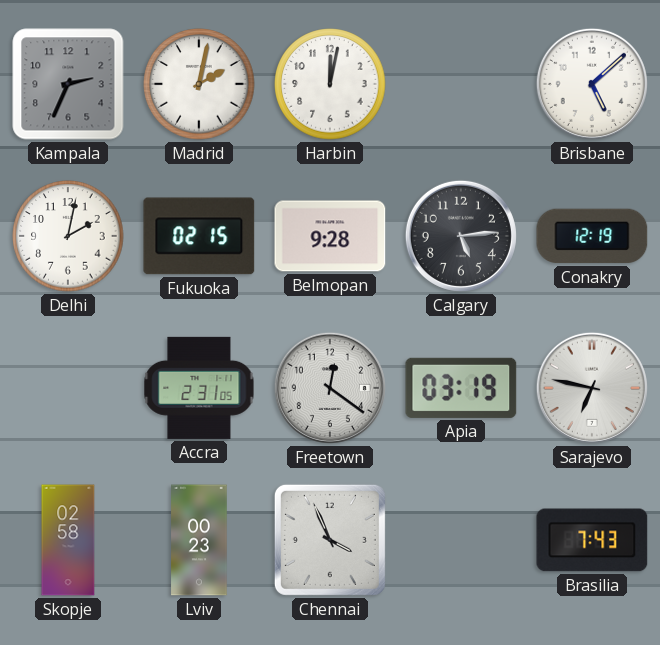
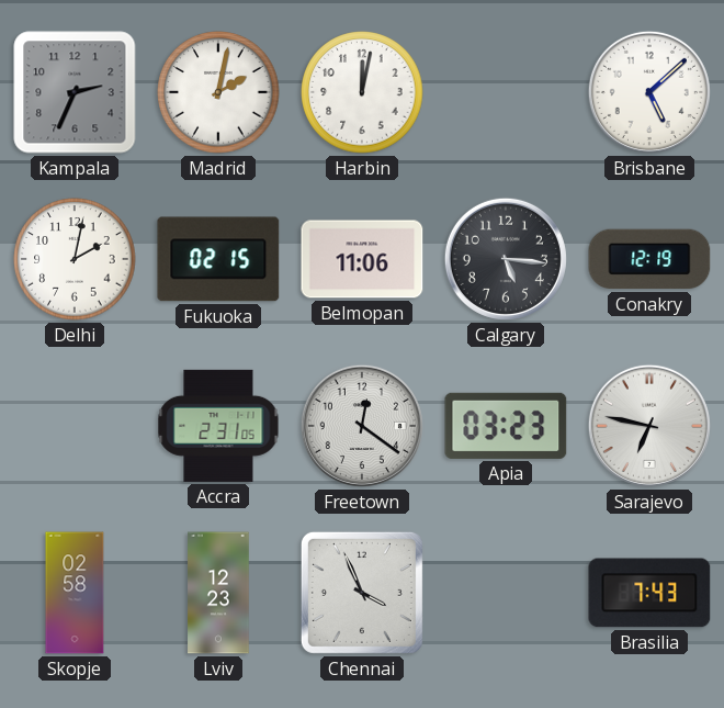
Belmopan: 9:28 -> 11:06 (362, 259)
Calgary: 5:14 -> 5:16 (506, 259)
Apia: 03:19 -> 03:23 (506, 426)
Lviv: 00:23 -> 12:23 (218, 593)
